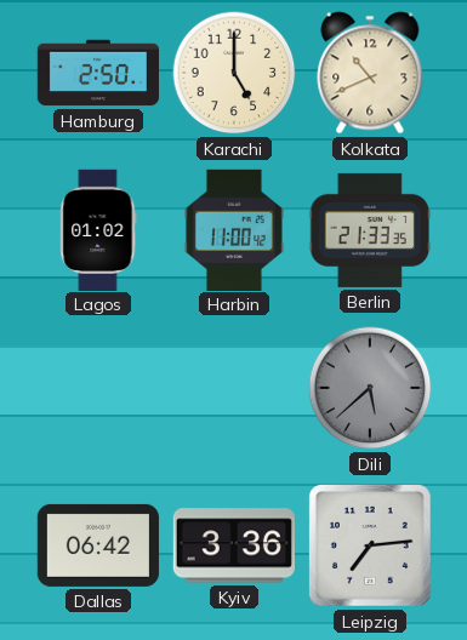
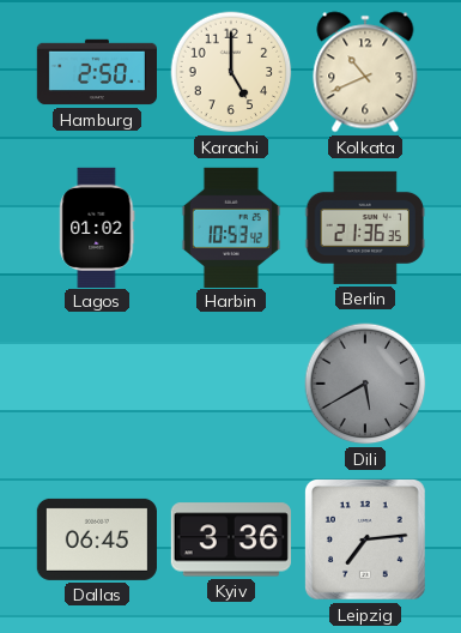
Harbin: 11:00 -> 10:53 (231, 227)
Berlin: 21:33 -> 21:36 (364, 228)
Dili: 5:38 -> 5:40 (365, 384)
Dallas: 06:42 -> 06:45 (97, 539)
